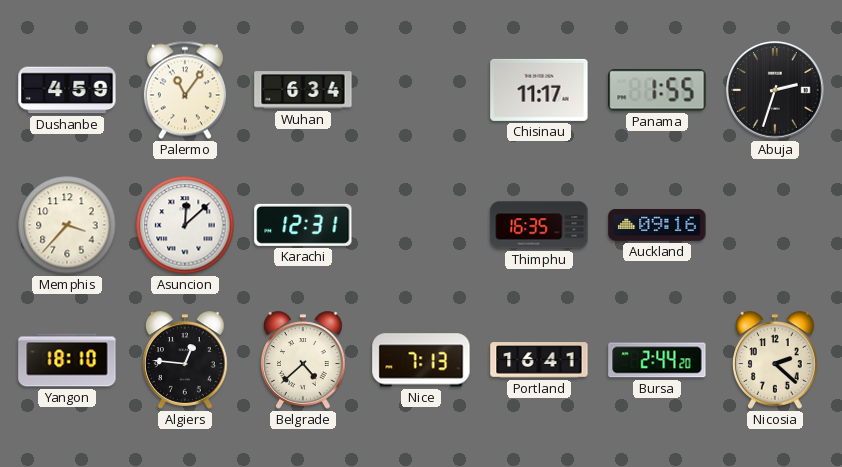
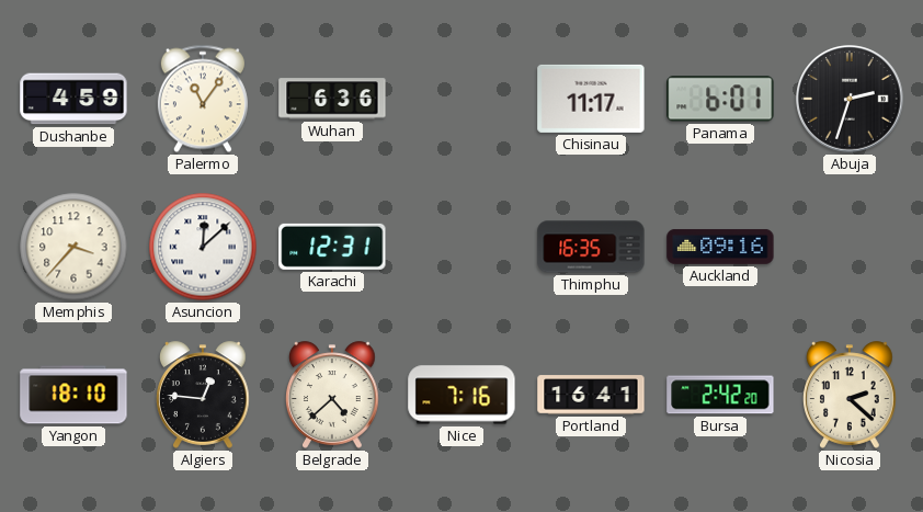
Wuhan: 6:34 -> 6:36 (332, 99)
Panama: 1:55 -> 6:01 (720, 99)
Nice: 7:13 -> 7:16 (461, 395)
Bursa: 2:44 -> 2:42 (720, 395)
